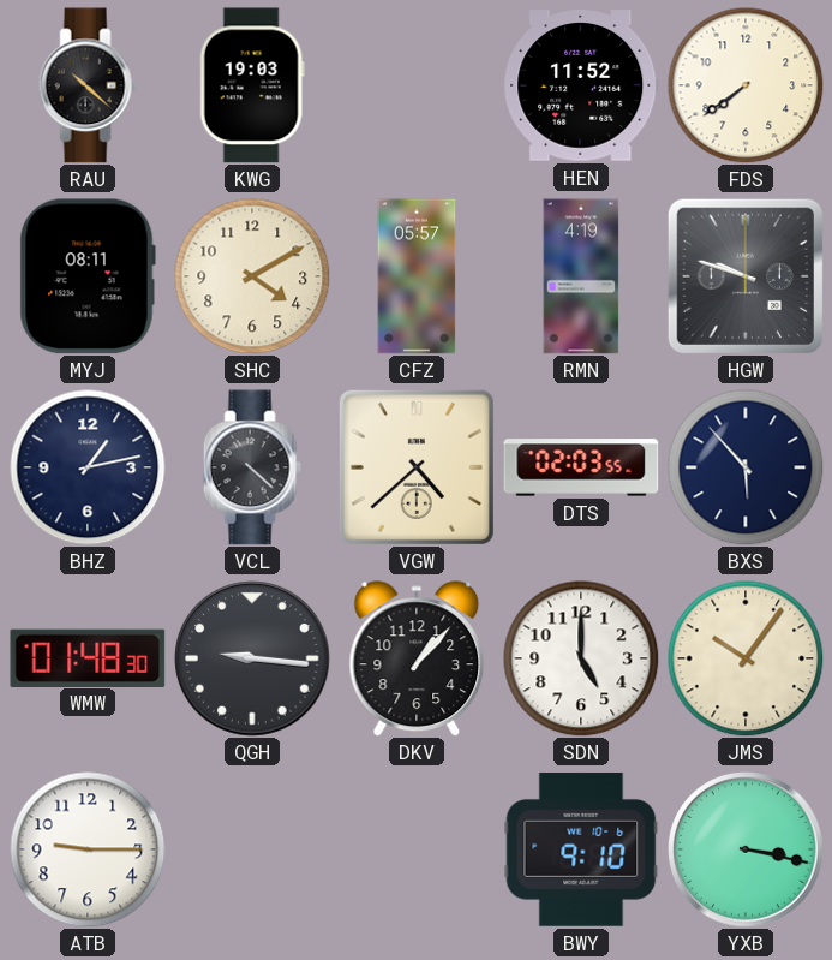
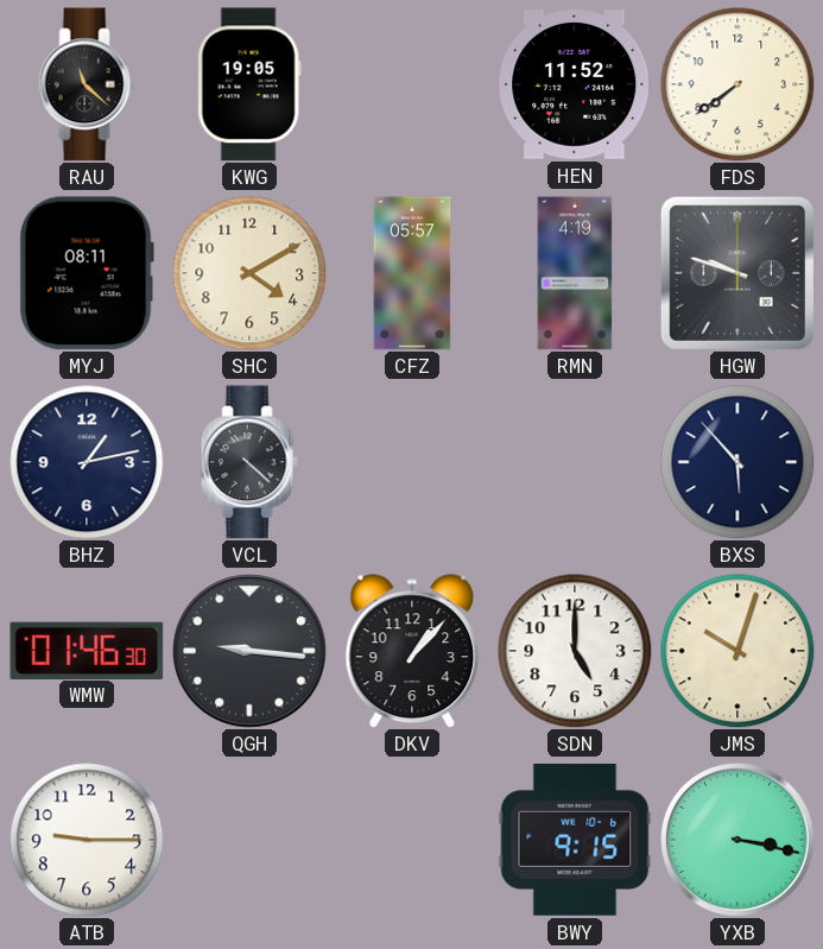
RAU: 10:22 -> 11:22 (87, 84)
KWG: 19:03 -> 19:05 (249, 84)
VGW: 4:38 -> none (417, 467)
DTS: 02:03 -> none (581, 467)
WMW: 01:48 -> 01:46 (87, 650)
JMS: 10:06 -> 10:03 (737, 651)
BWY: 9:10 -> 9:15 (575, 840)
